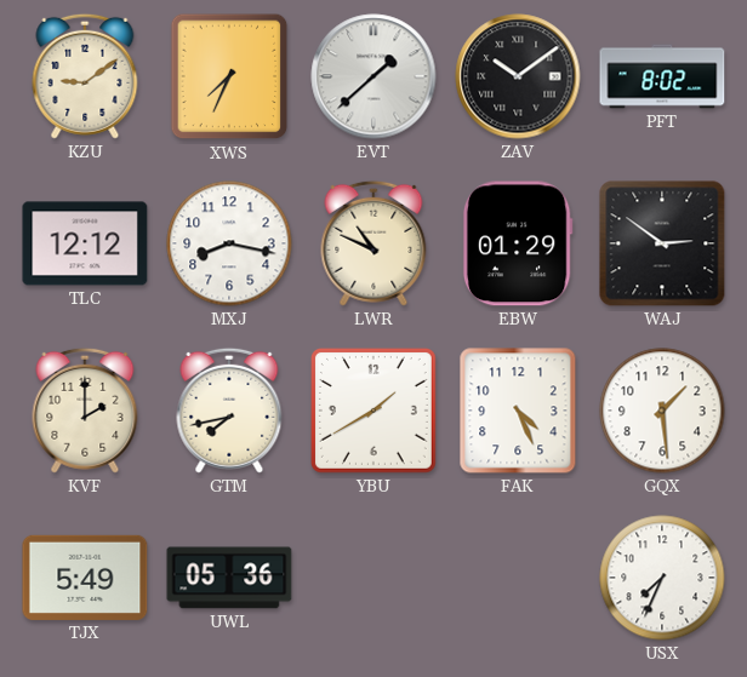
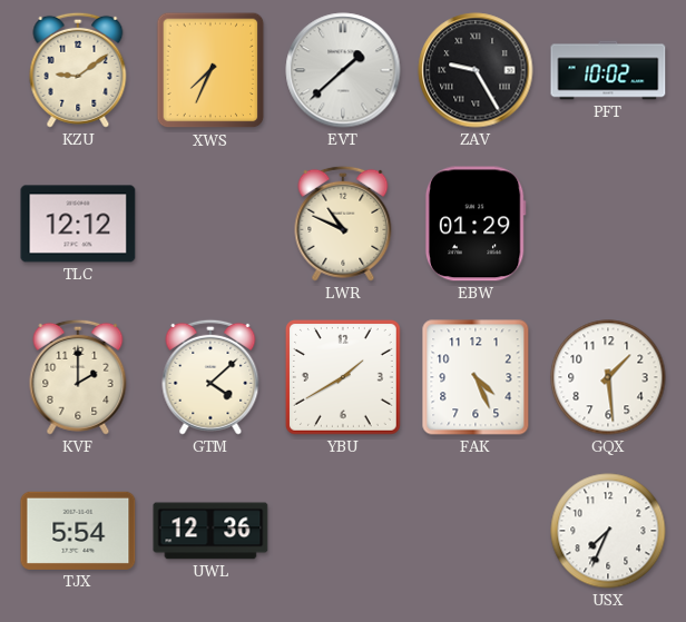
ZAV: 10:09 -> 9:25 (476, 70)
PFT: 8:02 -> 10:02 (608, 70)
MXJ: 8:17 -> none (229, 243)
WAJ: 2:51 -> none (662, 243)
GTM: 7:43 -> 4:08 (210, 377)
TJX: 5:49 -> 5:54 (78, 531)
UWL: 05:36 -> 12:36 (210, 531)
